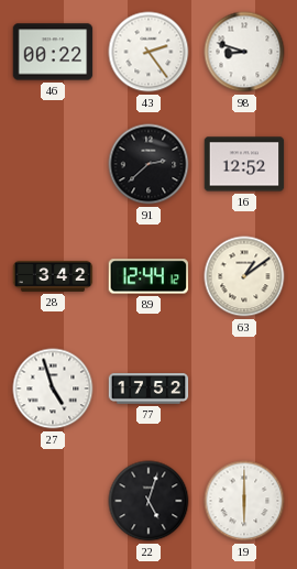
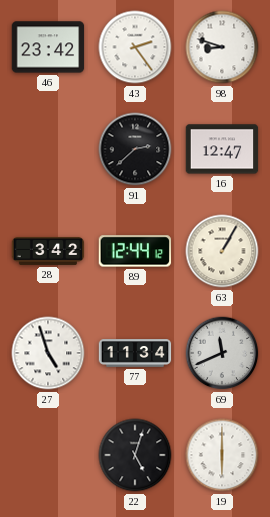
46: 00:22 -> 23:42 (48, 47)
16: 12:52 -> 12:47 (222, 149)
63: 1:09 -> 1:05 (222, 251)
77: 17:52 -> 11:34 (135, 353)
69: none -> 11:41 (222, 353)
